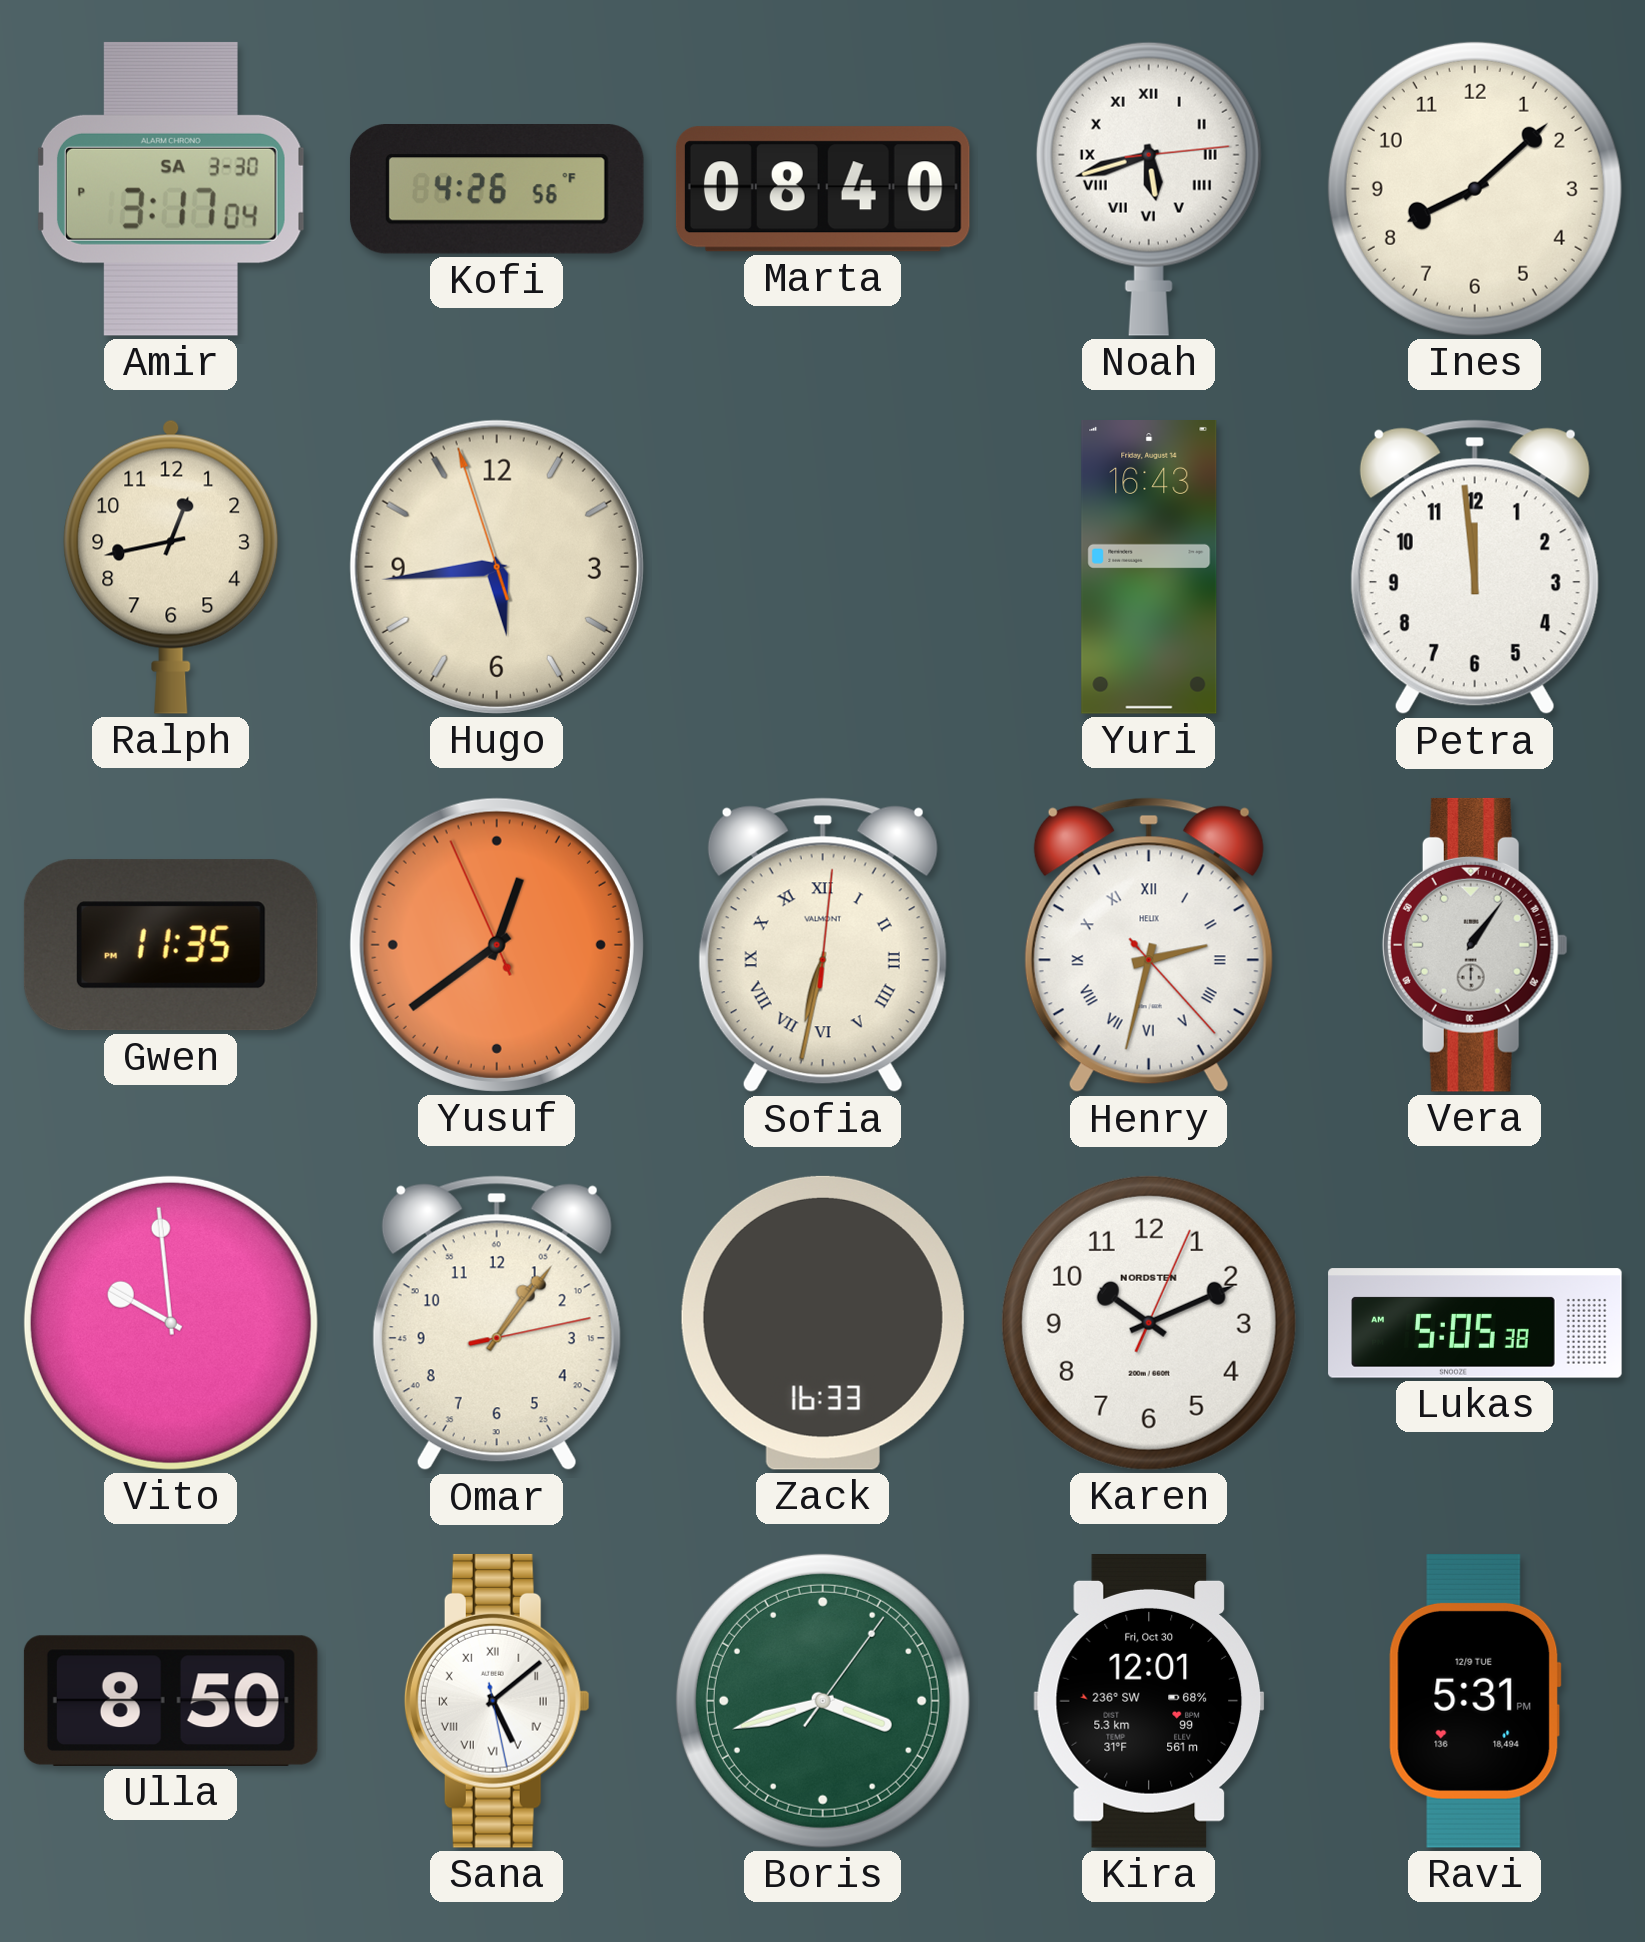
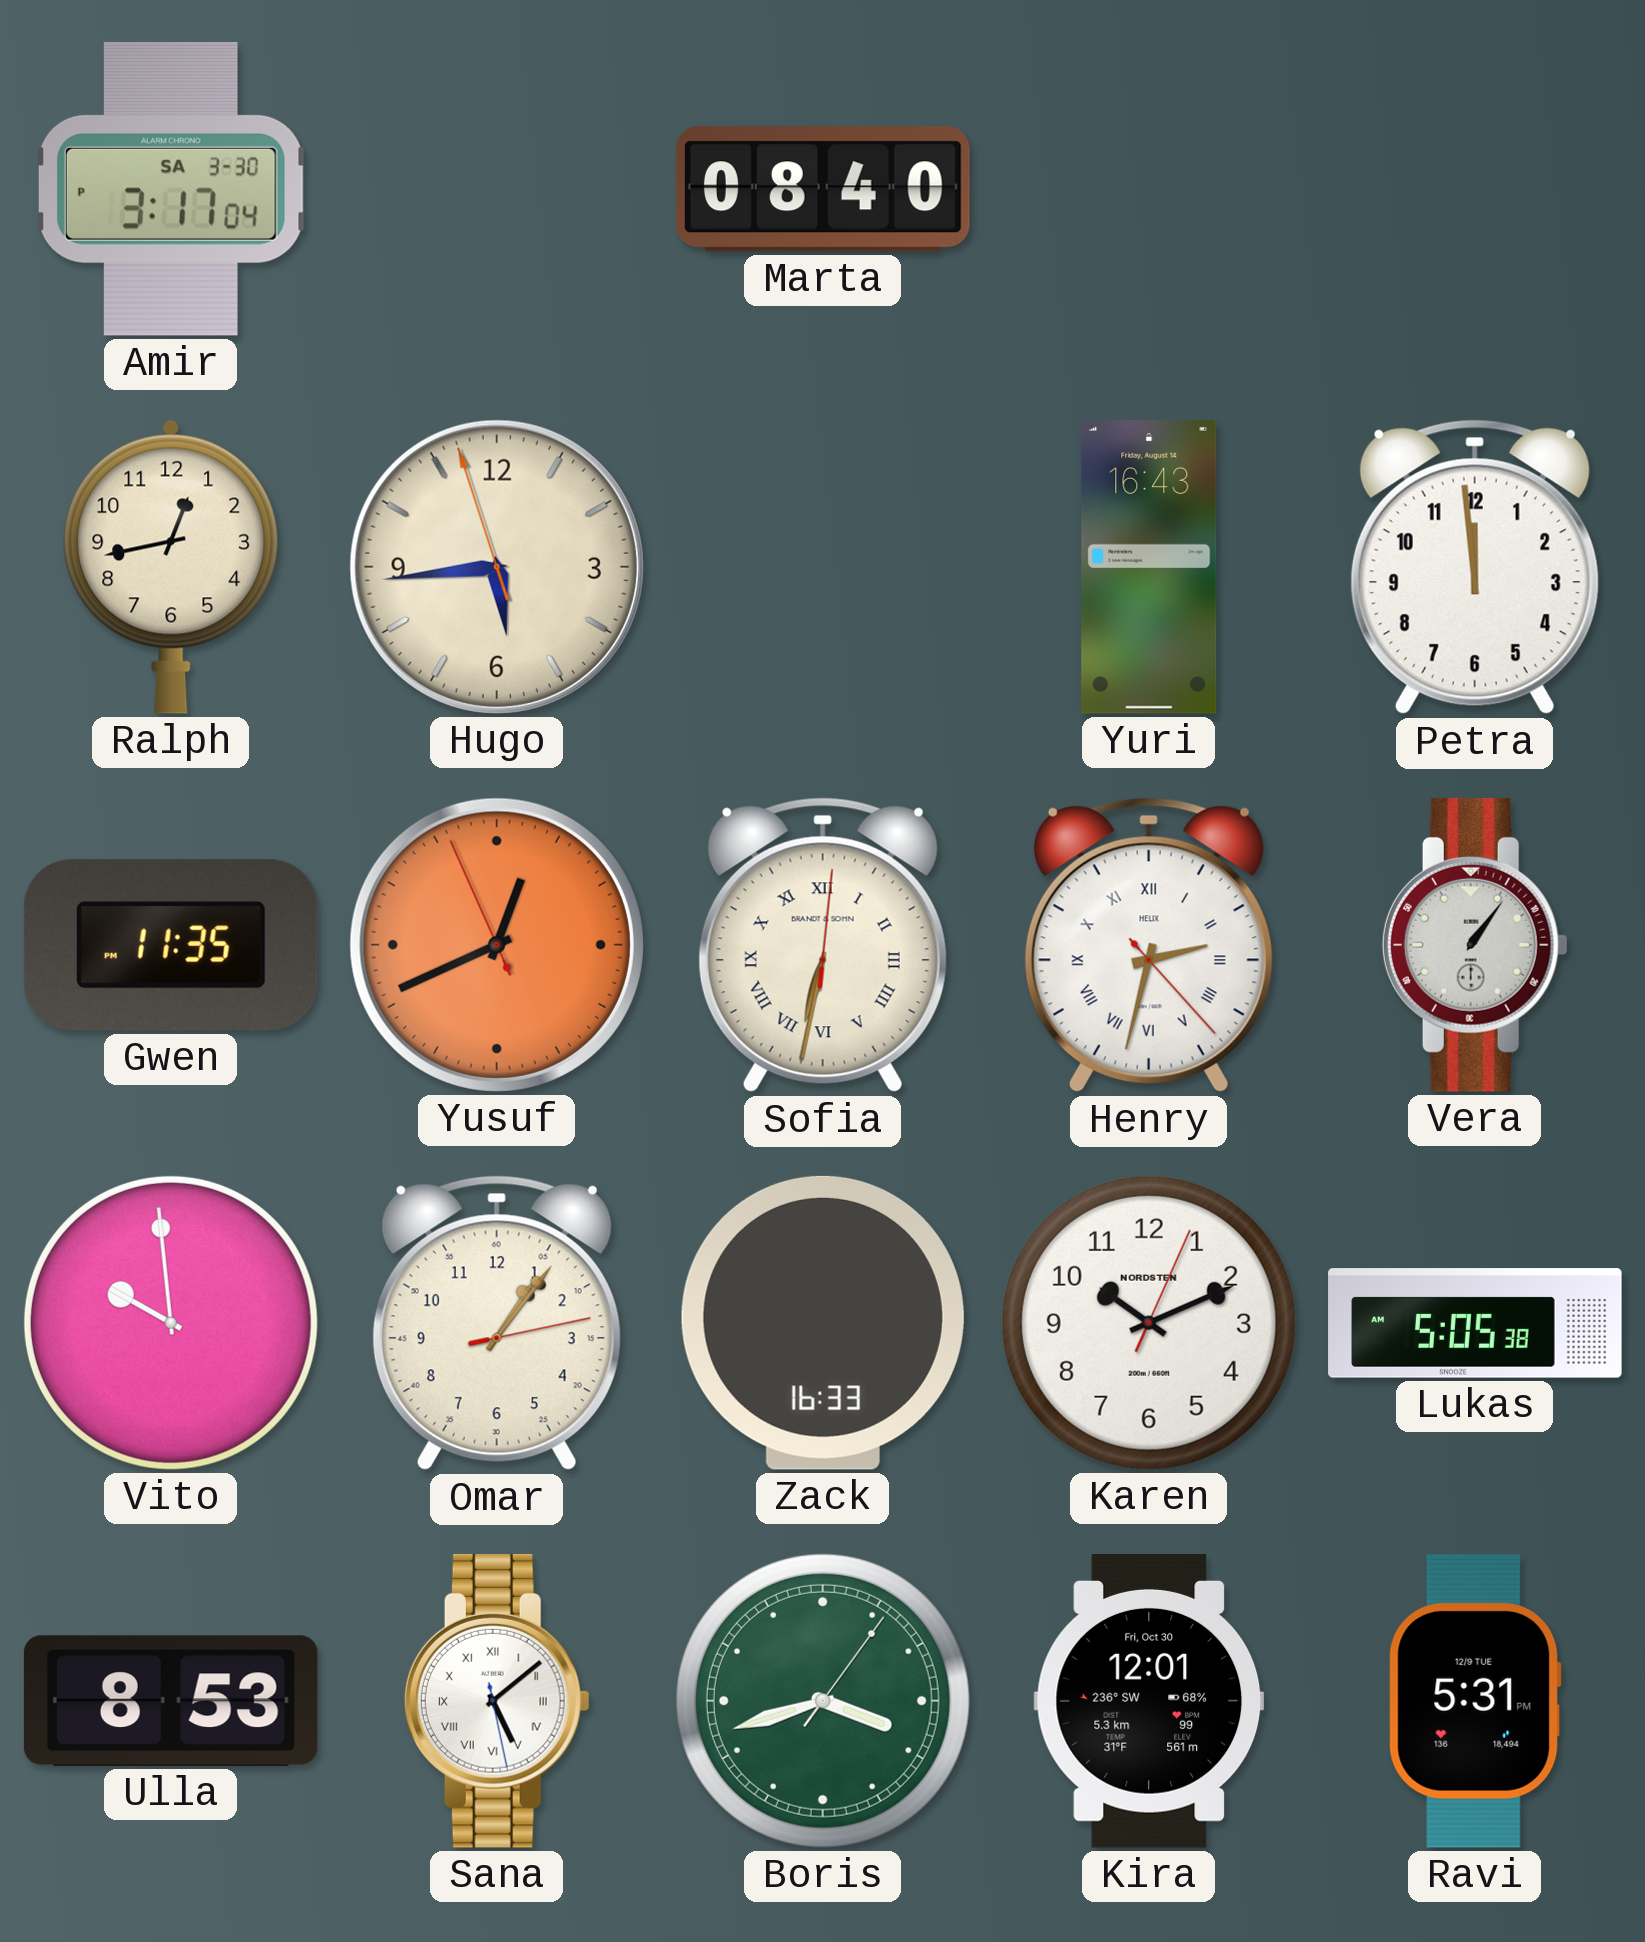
Kofi: 4:26 -> none (497, 190)
Noah: 5:42 -> none (1149, 189)
Ines: 8:08 -> none (1475, 189)
Yusuf: 12:38 -> 12:40 (497, 945)
Sofia brand: VALMONT -> BRANDT & SOHN (823, 945)
Ulla: 8:50 -> 8:53 (171, 1701)
